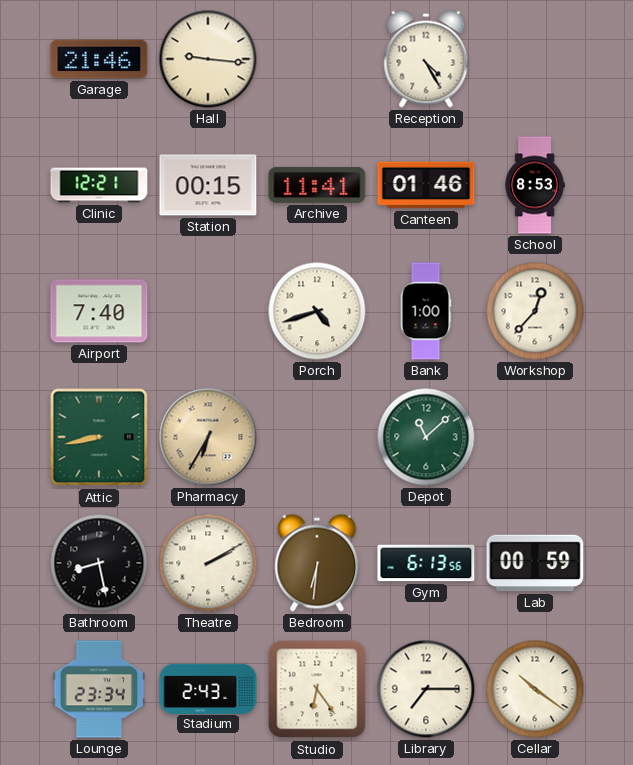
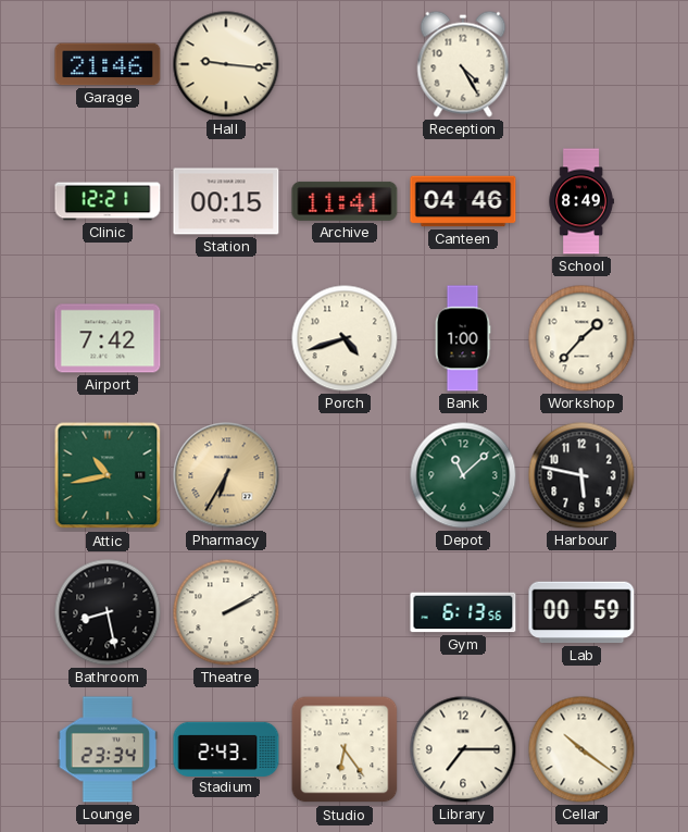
Canteen: 01:46 -> 04:46 (463, 201)
School: 8:53 -> 8:49 (581, 201)
Airport: 7:40 -> 7:42 (108, 338)
Workshop: 12:37 -> 1:37 (581, 338)
Attic: 8:43 -> 10:43 (108, 475)
Harbour: none -> 5:47 (581, 475)
Bedroom: 6:31 -> none (317, 563)
